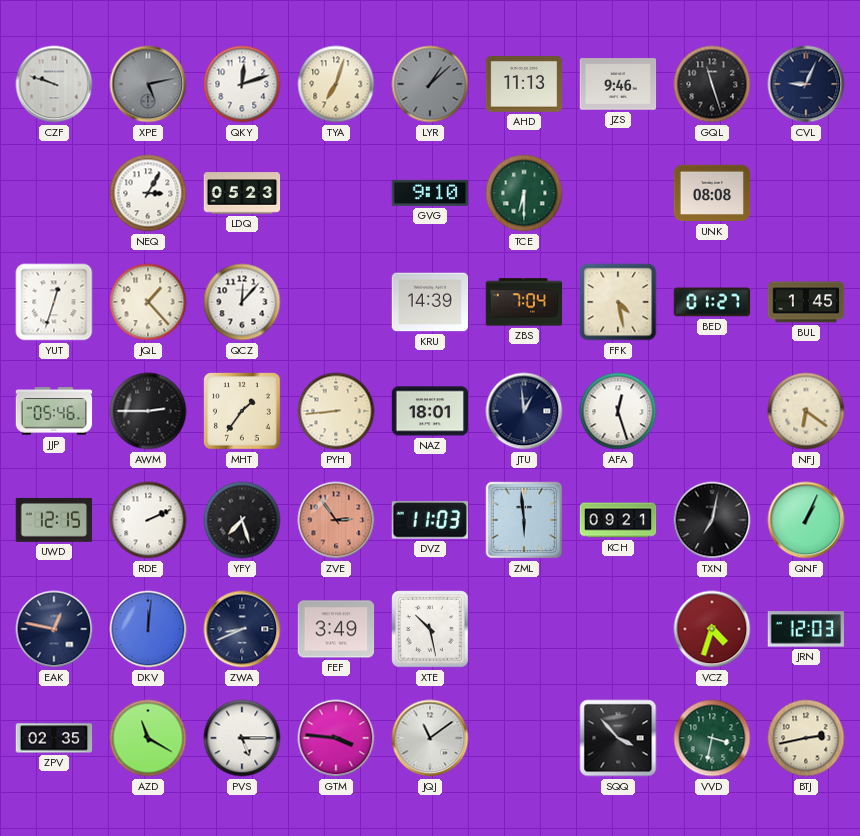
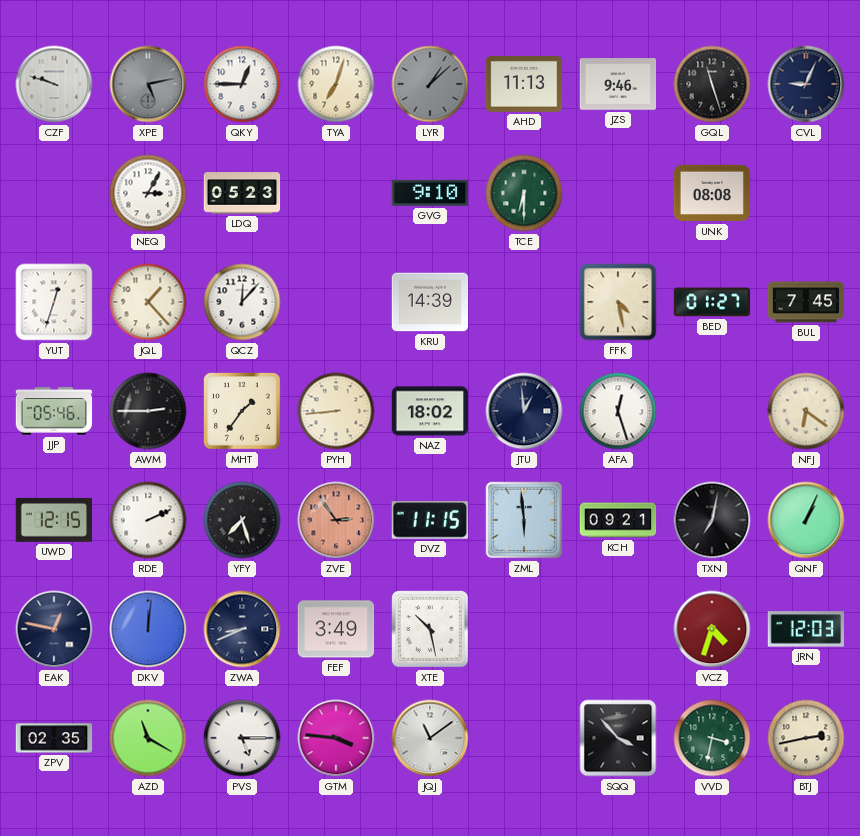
QKY: 12:12 -> 12:45 (242, 84)
ZBS: 7:04 -> none (524, 302)
BUL: 1:45 -> 7:45 (806, 302)
NAZ: 18:01 -> 18:02 (430, 411)
DVZ: 11:03 -> 11:15 (429, 520)
